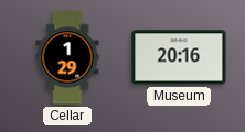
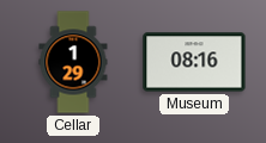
Museum: 20:16 -> 08:16 (194, 62)
